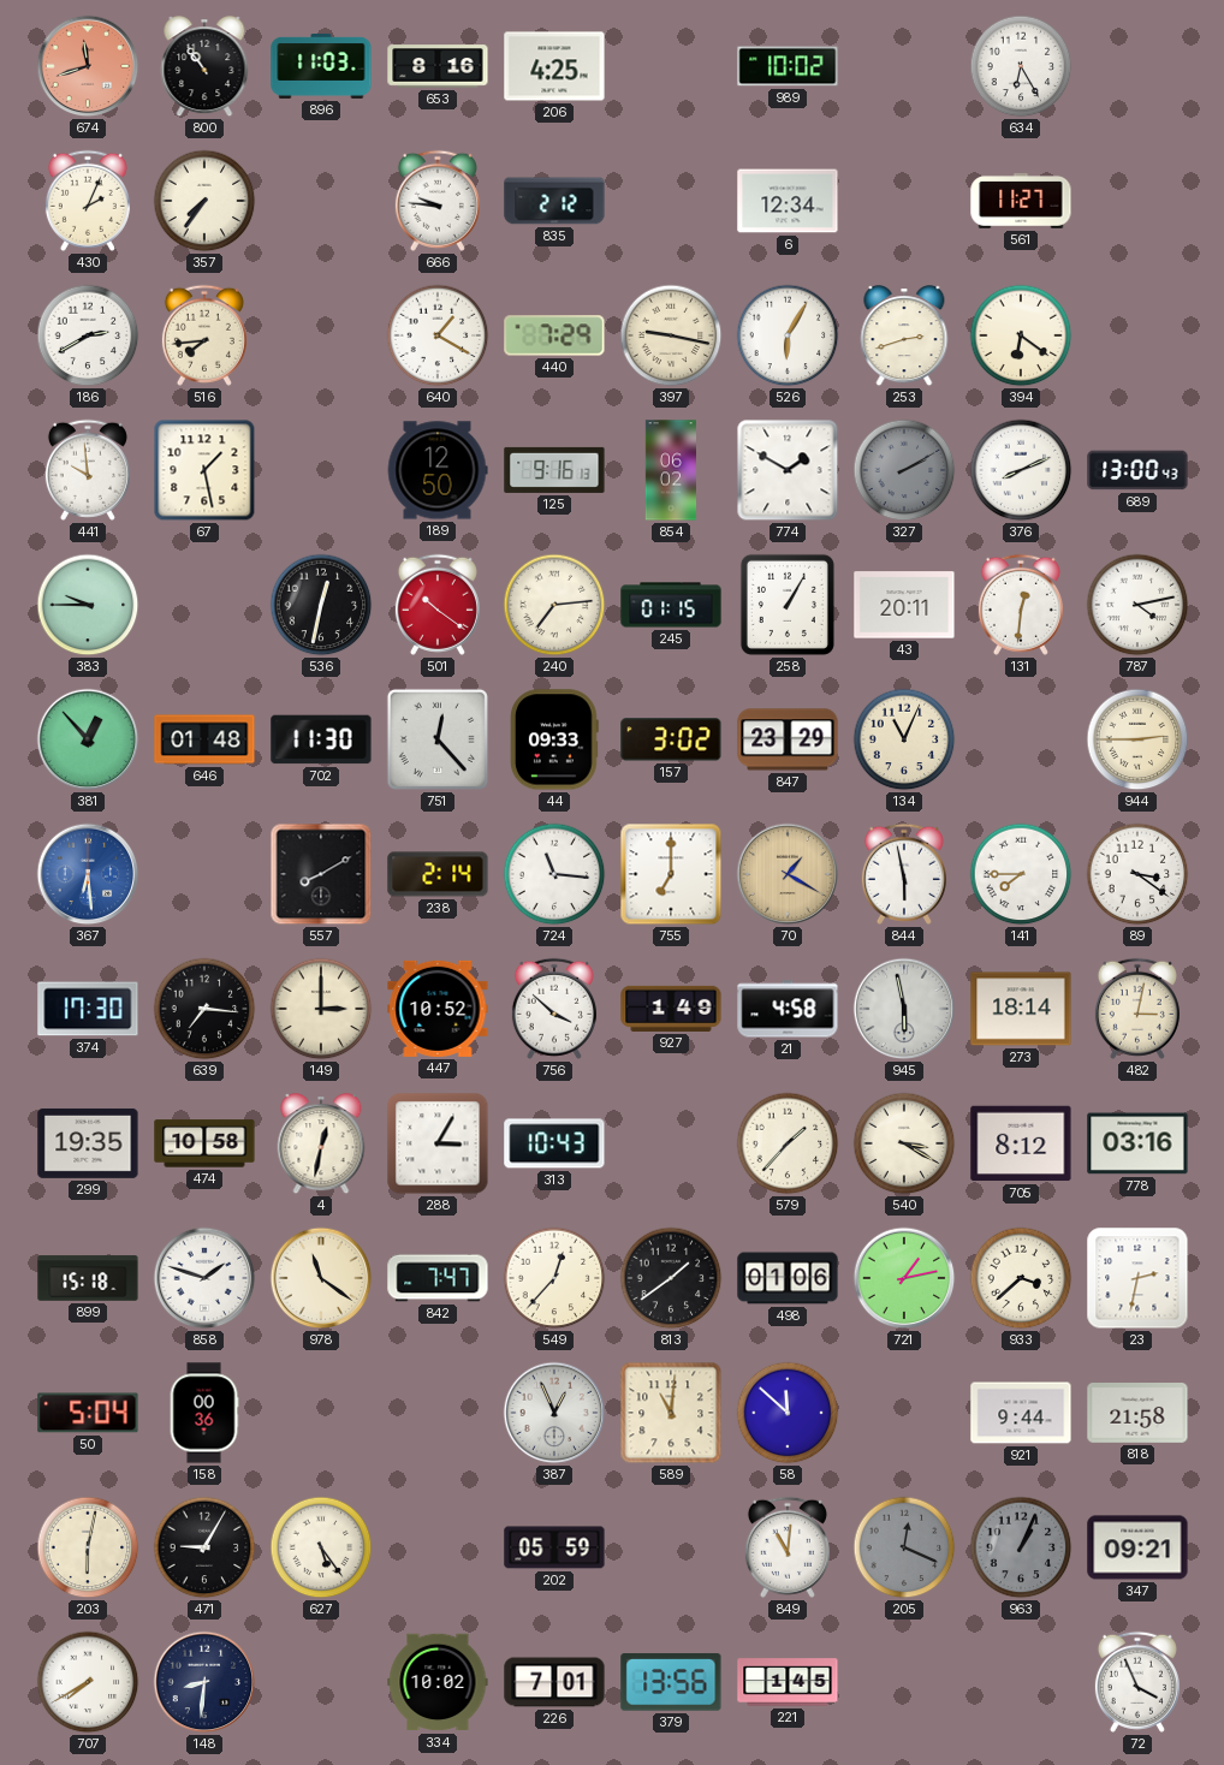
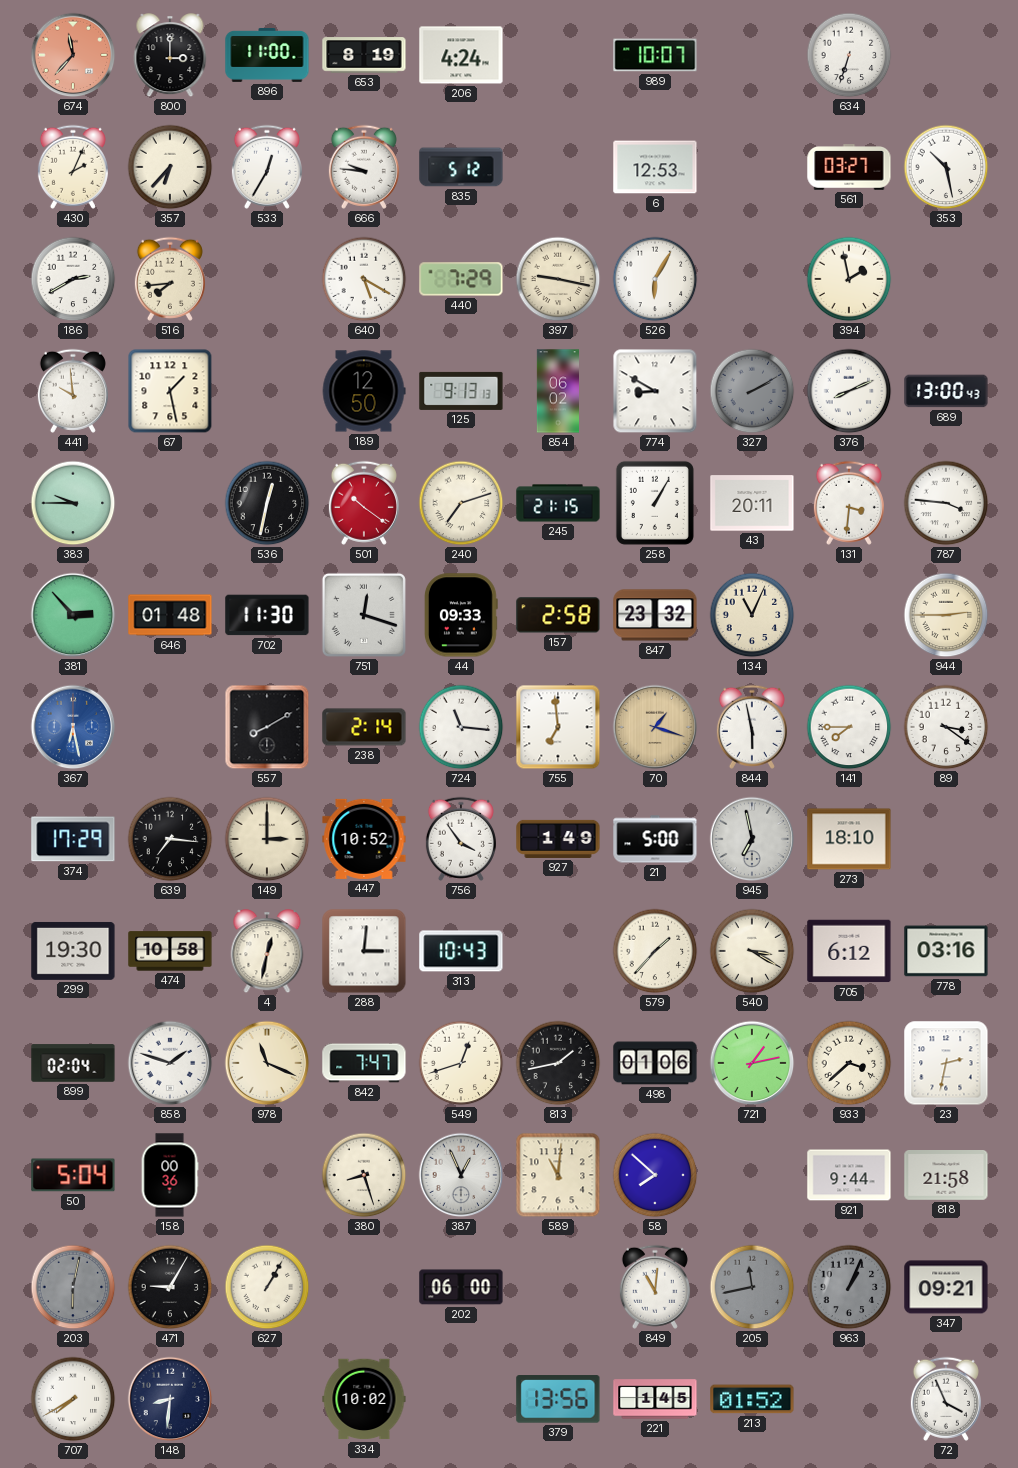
674: 11:42 -> 11:37 (73, 55)
800: 10:54 -> 3:00 (170, 56)
896: 11:03 -> 11:00 (267, 55)
653: 8:16 -> 8:19 (364, 55)
206: 4:25 -> 4:24 (461, 55)
989: 10:02 -> 10:07 (655, 55)
634: 6:25 -> 6:33 (849, 55)
357: 7:36 -> 6:37 (170, 167)
533: none -> 12:35 (267, 167)
835: 2:12 -> 5:12 (461, 167)
6: 12:34 -> 12:53 (655, 167)
561: 11:27 -> 03:27 (849, 167)
353: none -> 10:28 (946, 167)
640: 1:20 -> 5:20 (364, 279)
253: 2:42 -> none (904, 337)
394: 6:21 -> 1:58 (849, 279)
125: 9:16 -> 9:13 (461, 391)
774: 1:50 -> 8:50 (655, 391)
240: 7:14 -> 7:12 (461, 503)
245: 01:15 -> 21:15 (558, 503)
131: 12:31 -> 3:31 (849, 503)
787: 4:13 -> 3:46 (946, 503)
381: 12:53 -> 2:53 (73, 615)
751: 12:23 -> 12:18 (364, 615)
157: 3:02 -> 2:58 (558, 615)
847: 23:29 -> 23:32 (655, 615)
367: 6:29 -> 6:28 (73, 727)
755: 7:00 -> 6:59 (558, 727)
70: 1:20 -> 1:18 (655, 727)
374: 17:30 -> 17:29 (73, 839)
756: 3:52 -> 3:54 (461, 839)
21: 4:58 -> 5:00 (655, 839)
945: 5:58 -> 6:58 (752, 839)
273: 18:14 -> 18:10 (849, 839)
482: 3:02 -> none (1137, 1009)
299: 19:35 -> 19:30 (73, 951)
288: 3:05 -> 3:01 (364, 951)
705: 8:12 -> 6:12 (849, 951)
899: 15:18 -> 02:04 (73, 1063)
978: 11:21 -> 11:19 (267, 1063)
549: 12:37 -> 12:42 (461, 1063)
813: 1:39 -> 1:43 (558, 1063)
380: none -> 8:27 (364, 1175)
58: 11:52 -> 7:52 (655, 1175)
203 dial: cream -> grey (73, 1287)
627: 5:24 -> 1:05 (267, 1287)
202: 05:59 -> 06:00 (461, 1287)
205: 12:19 -> 11:43 (752, 1287)
226: 7:01 -> none (554, 1682)
213: none -> 01:52 (752, 1399)
